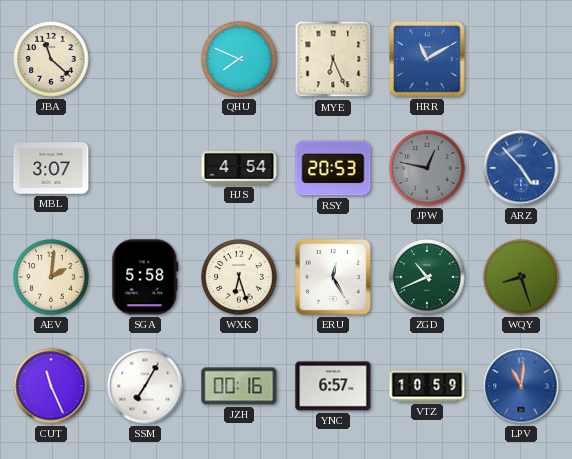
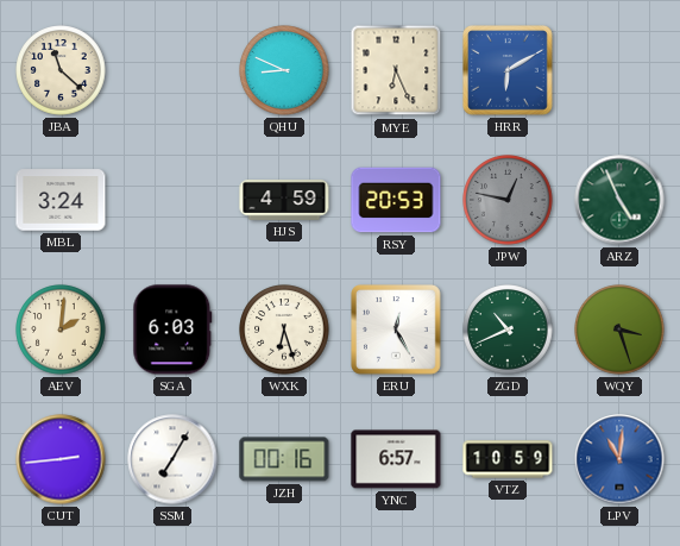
QHU: 7:49 -> 8:49 (284, 70)
HRR: 11:10 -> 6:10 (509, 71)
MBL: 3:07 -> 3:24 (61, 200)
HJS: 4:54 -> 4:59 (284, 201)
ARZ: 4:53 -> 4:56 (619, 200)
ARZ dial: blue -> green (619, 200)
SGA: 5:58 -> 6:03 (172, 330)
WQY: 8:27 -> 3:27 (619, 330)
CUT: 11:26 -> 2:44 (61, 459)
